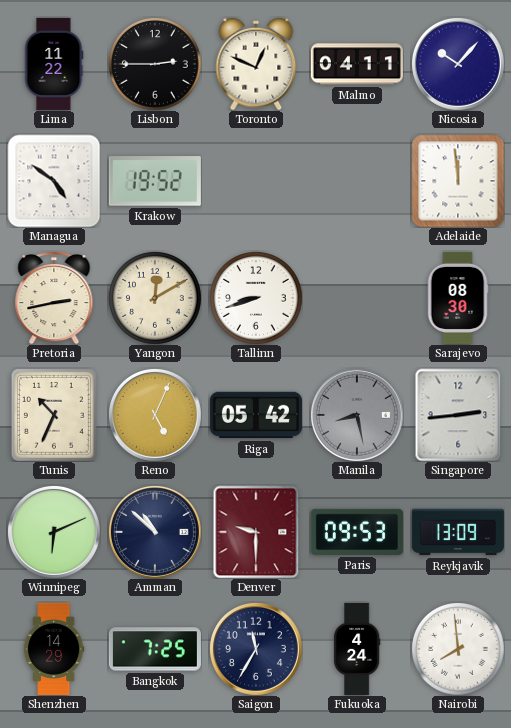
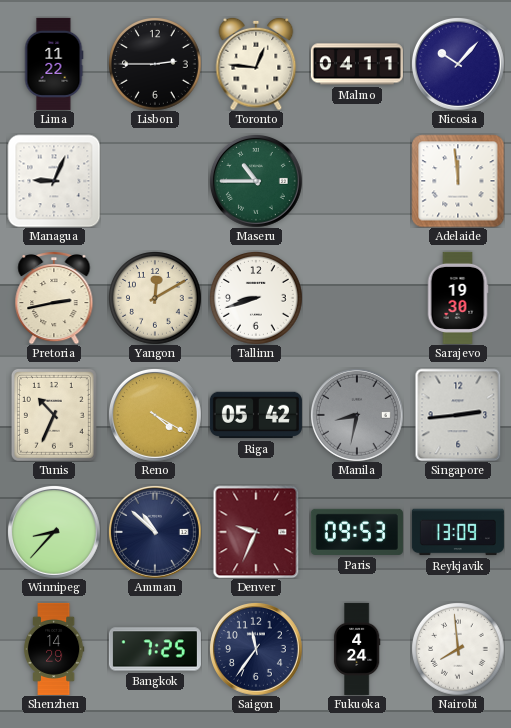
Toronto: 12:49 -> 12:46 (256, 64)
Managua: 4:51 -> 9:04 (54, 181)
Krakow: 19:52 -> none (155, 181)
Maseru: none -> 10:45 (256, 181)
Sarajevo: 08:30 -> 19:30 (458, 298)
Reno: 5:04 -> 4:20 (155, 415)
Manila: 8:28 -> 8:32 (357, 415)
Winnipeg: 6:11 -> 8:37 (54, 532)
Denver: 9:30 -> 9:34 (256, 532)
Saigon: 11:35 -> 11:36 (256, 649)
